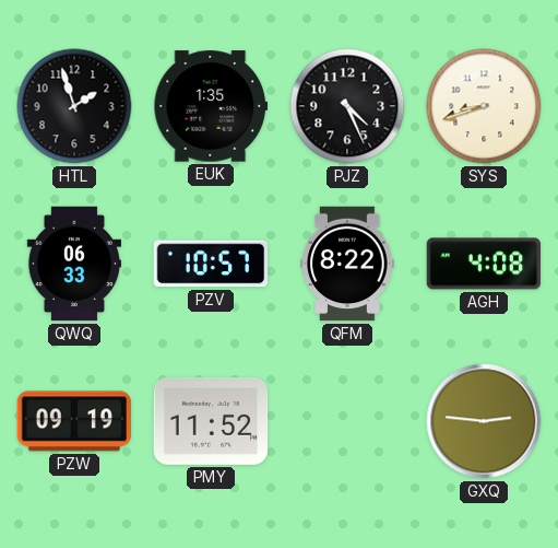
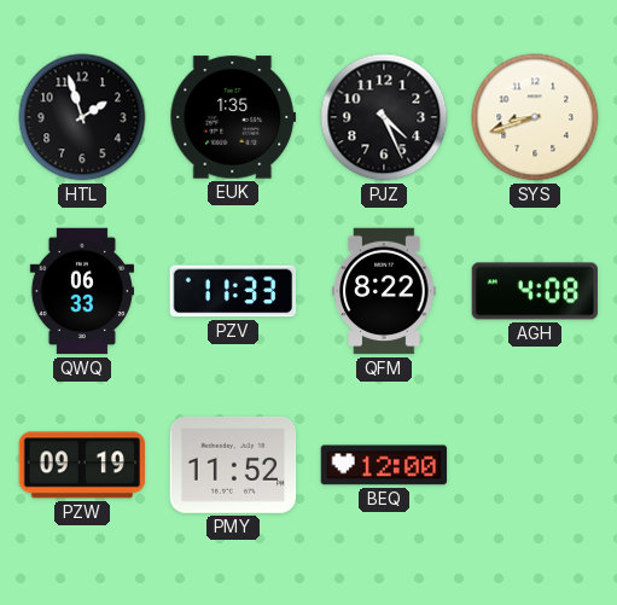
PZV: 10:57 -> 11:33 (233, 291)
BEQ: none -> 12:00 (384, 465)
GXQ: 2:46 -> none (484, 421)
